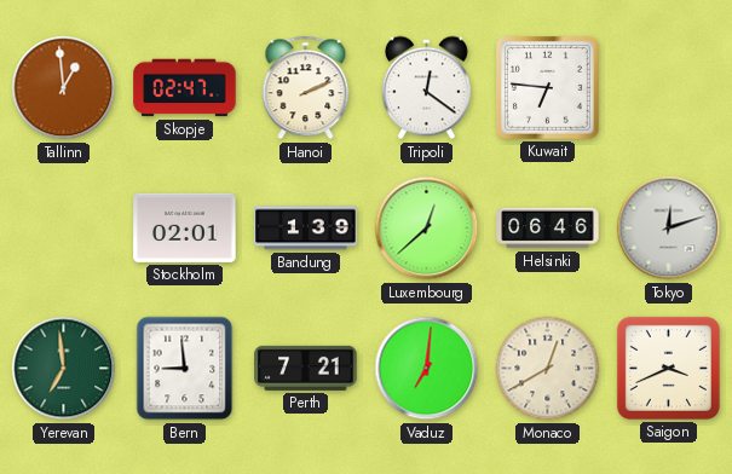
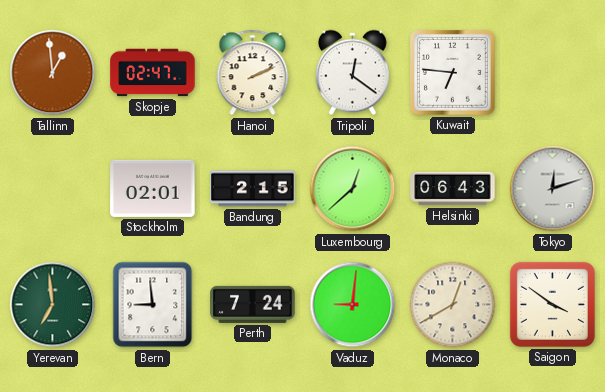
Bandung: 1:39 -> 2:15 (253, 189)
Helsinki: 06:46 -> 06:43 (453, 189)
Perth: 7:21 -> 7:24 (253, 304)
Vaduz: 7:01 -> 9:01 (353, 305)
Saigon: 3:41 -> 3:51 (552, 304)
